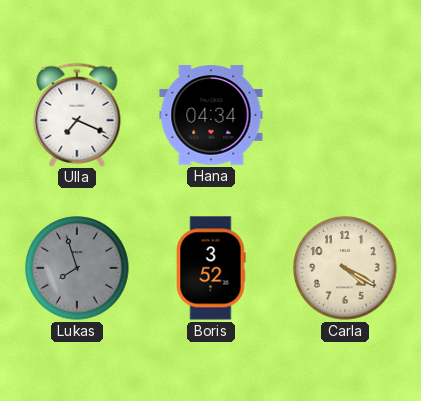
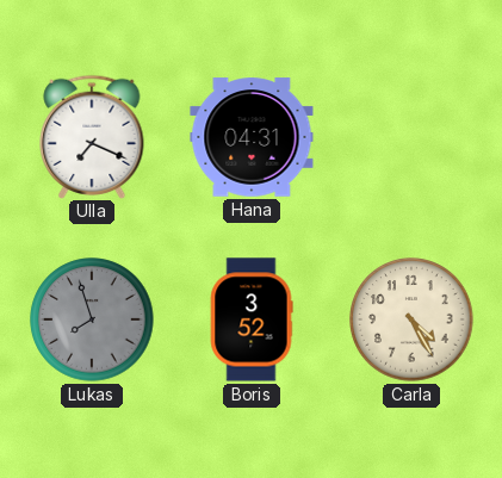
Hana: 04:34 -> 04:31 (252, 137)
Carla: 4:20 -> 4:25 (411, 319)
